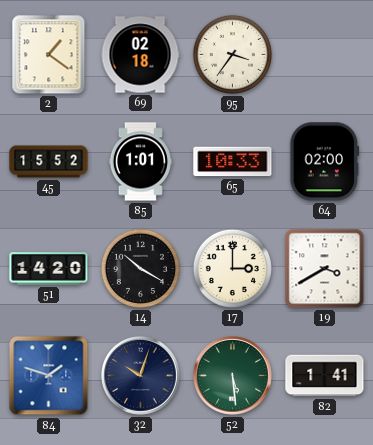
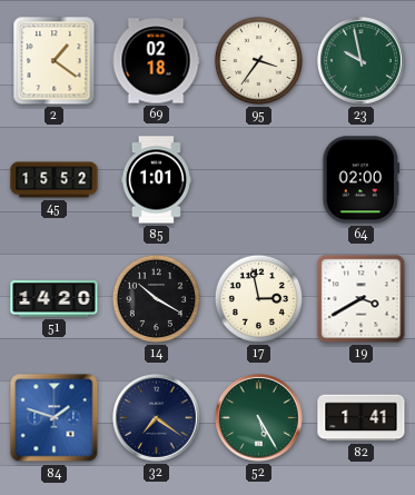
23: none -> 9:58 (362, 61)
65: 10:33 -> none (233, 162)
17: 3:00 -> 2:58 (258, 298)
32: 10:03 -> 7:21 (157, 418)
52: 5:29 -> 5:25 (259, 418)
